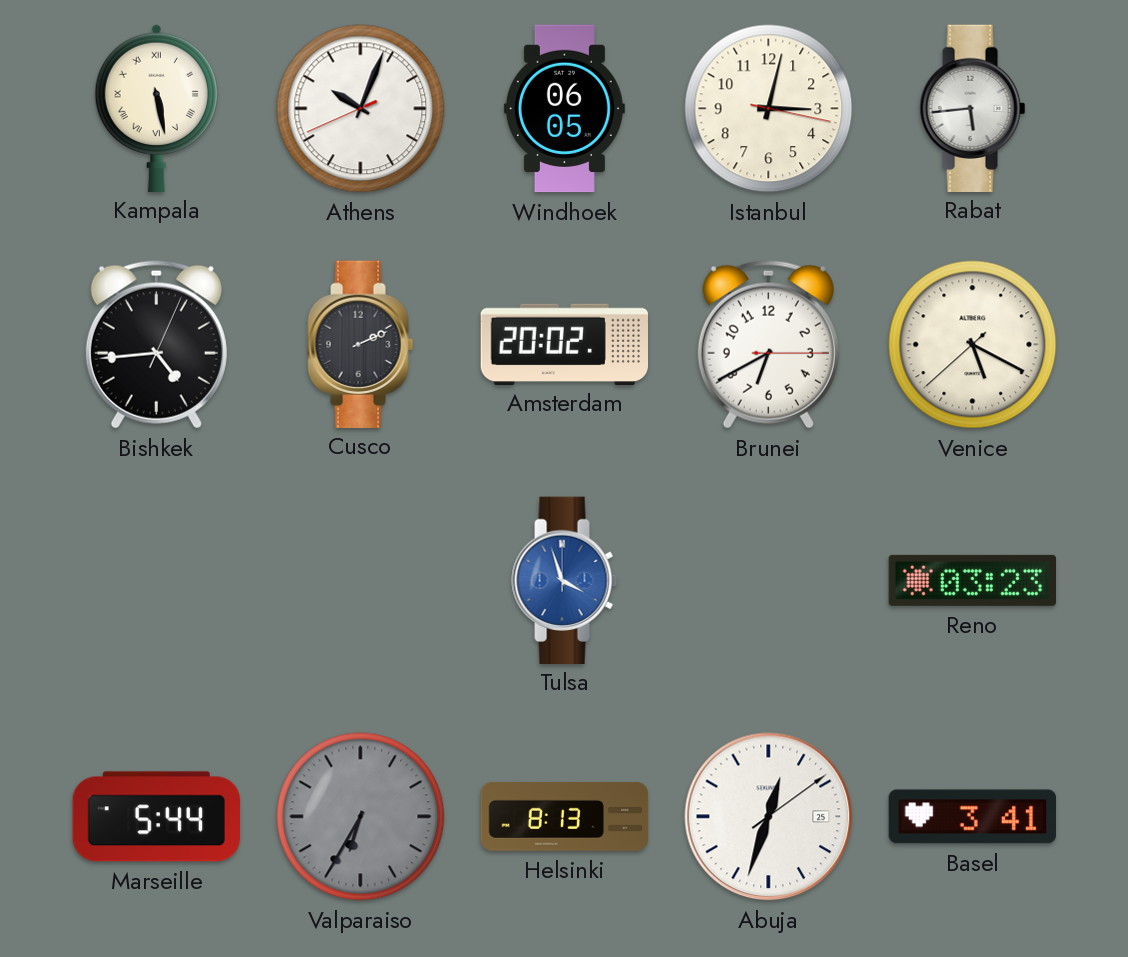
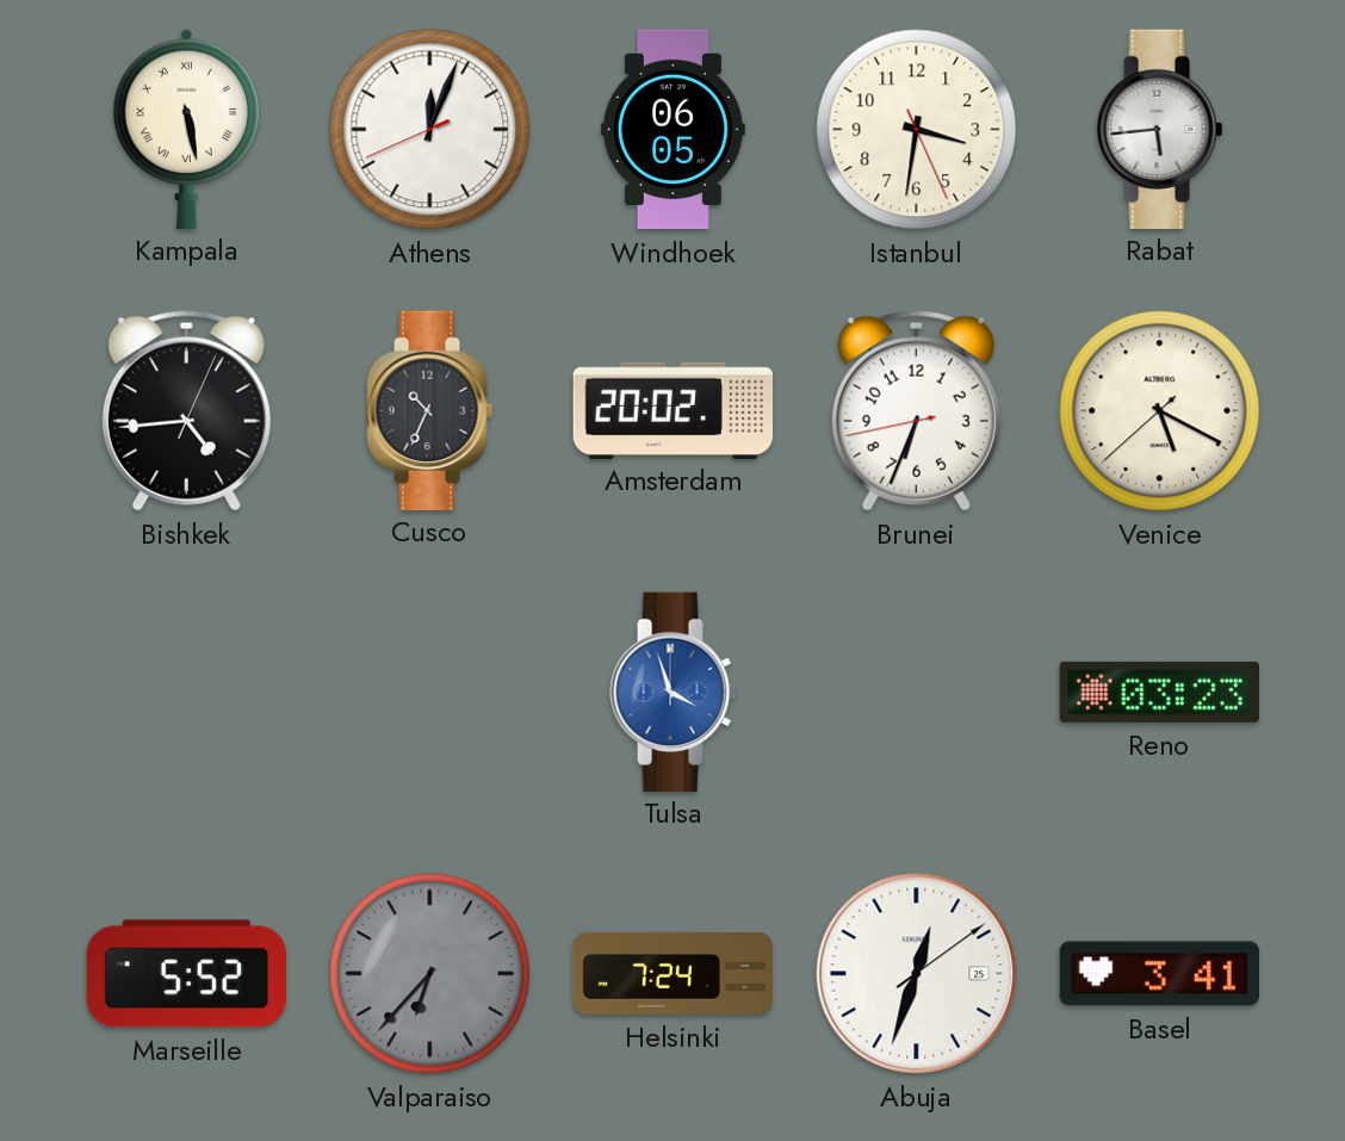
Athens: 10:03 -> 12:03 (430, 130)
Istanbul: 3:02 -> 3:31 (917, 130)
Cusco: 2:11 -> 10:34 (430, 410)
Brunei: 6:40 -> 6:33 (916, 411)
Marseille: 5:44 -> 5:52 (186, 974)
Valparaiso: 6:35 -> 6:37 (430, 974)
Helsinki: 8:13 -> 7:24 (674, 973)
